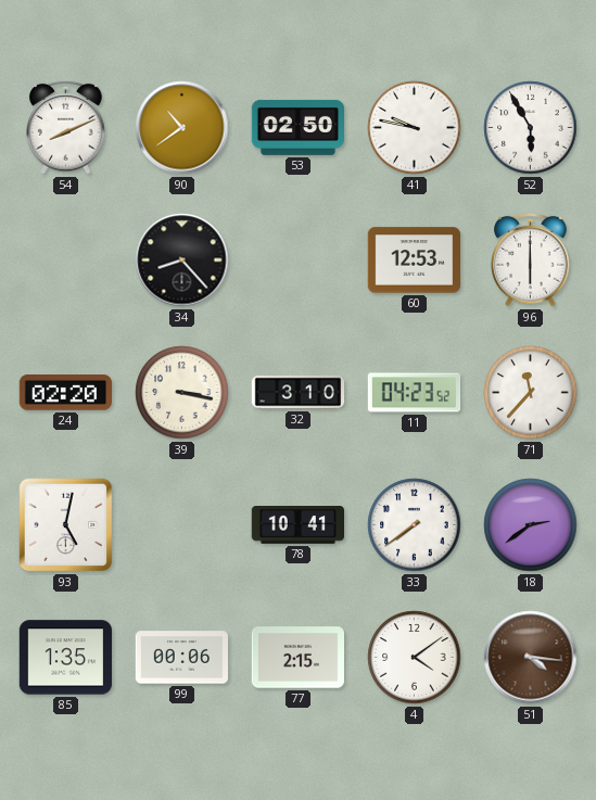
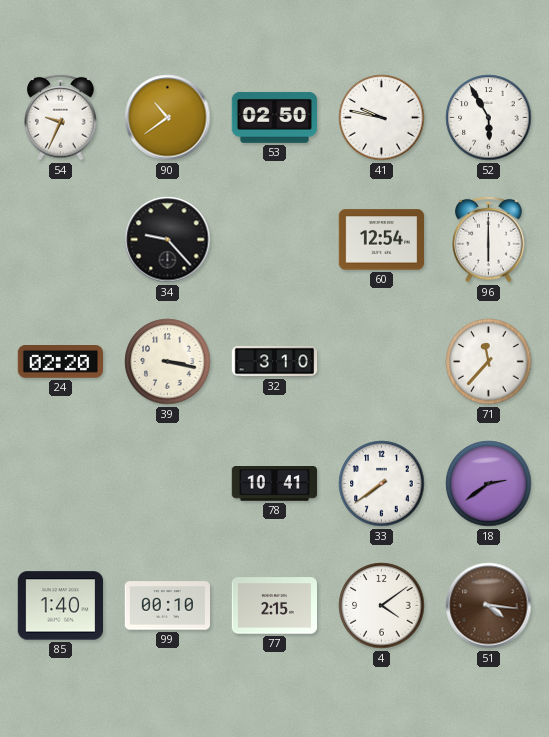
54: 8:11 -> 9:34 (61, 117)
34: 8:23 -> 9:23 (168, 240)
60: 12:53 -> 12:54 (382, 240)
11: 04:23 -> none (415, 393)
93: 5:02 -> none (66, 525)
85: 1:35 -> 1:40 (60, 606)
99: 00:06 -> 00:10 (168, 606)
